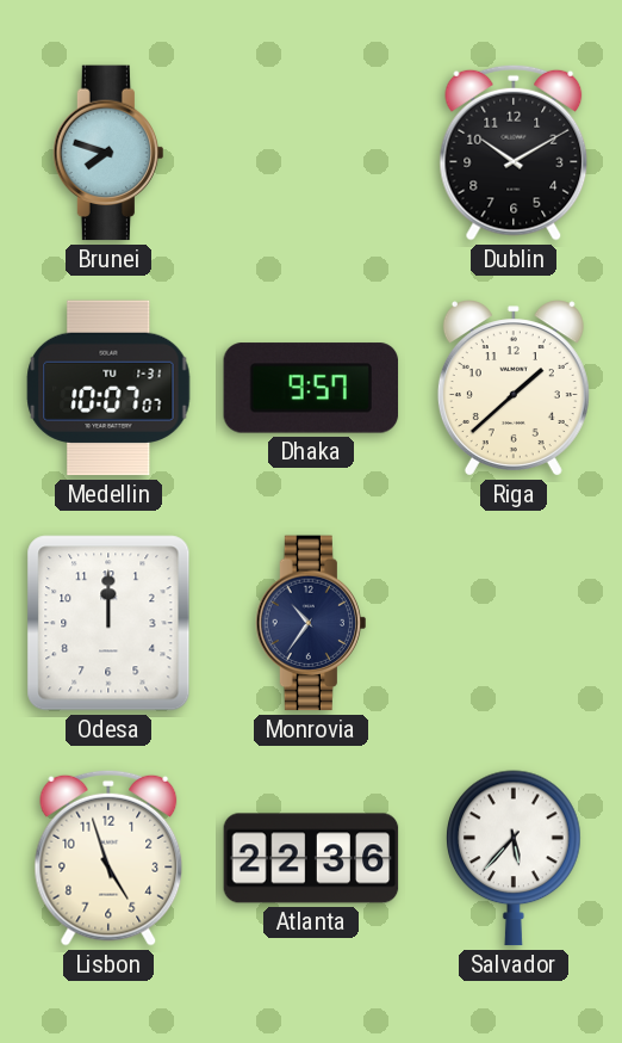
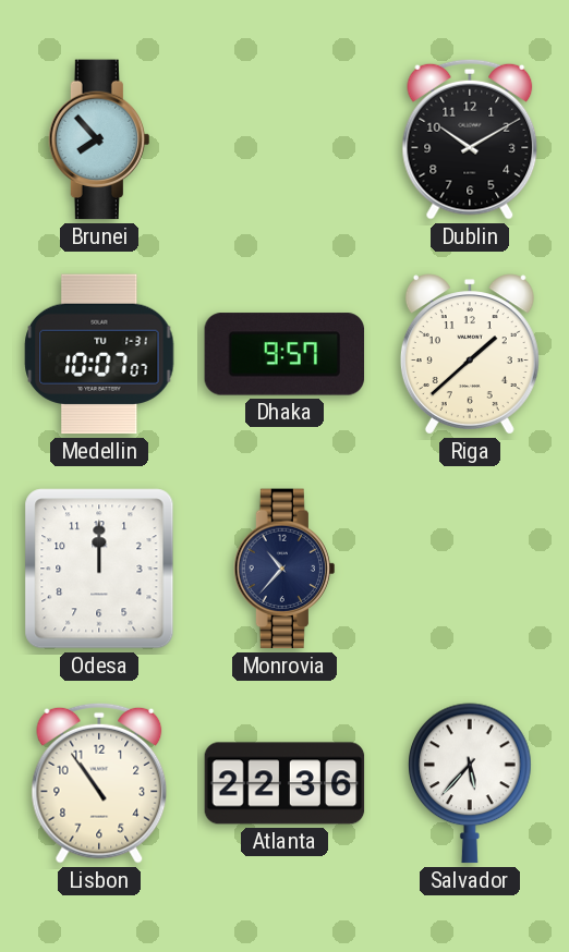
Brunei: 7:48 -> 7:53 (98, 139)
Monrovia: 10:36 -> 10:37 (283, 569)
Lisbon: 4:57 -> 10:54 (99, 783)
